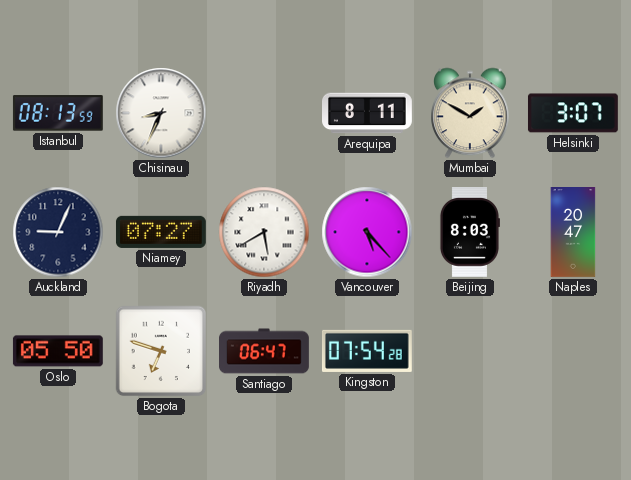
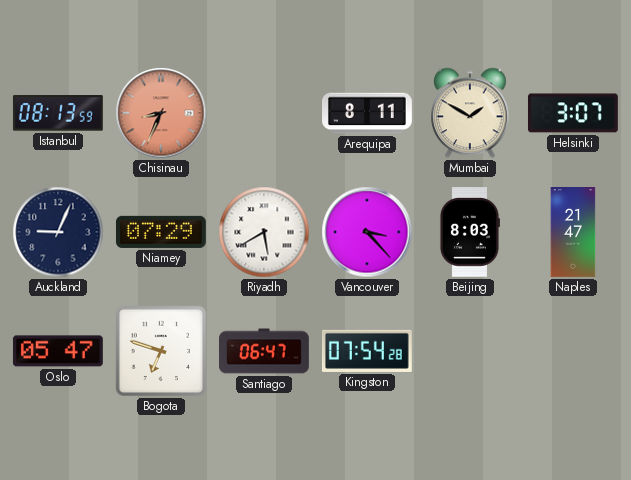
Chisinau dial: white -> salmon (161, 113)
Niamey: 07:27 -> 07:29 (161, 232)
Vancouver: 5:23 -> 3:23 (367, 232)
Naples: 20:47 -> 21:47 (573, 233)
Oslo: 05:50 -> 05:47 (58, 351)
